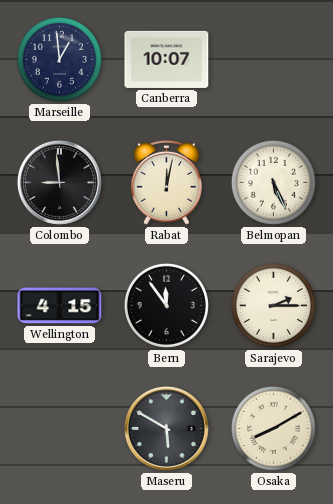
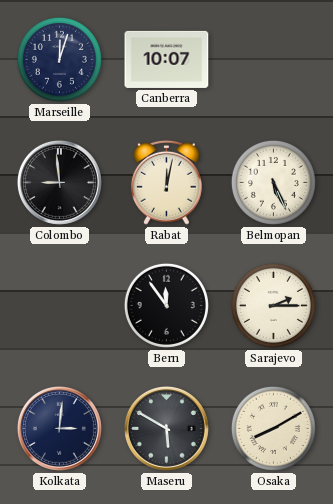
Marseille: 12:59 -> 12:03 (59, 59)
Wellington: 4:15 -> none (60, 306)
Kolkata: none -> 3:01 (59, 428)
